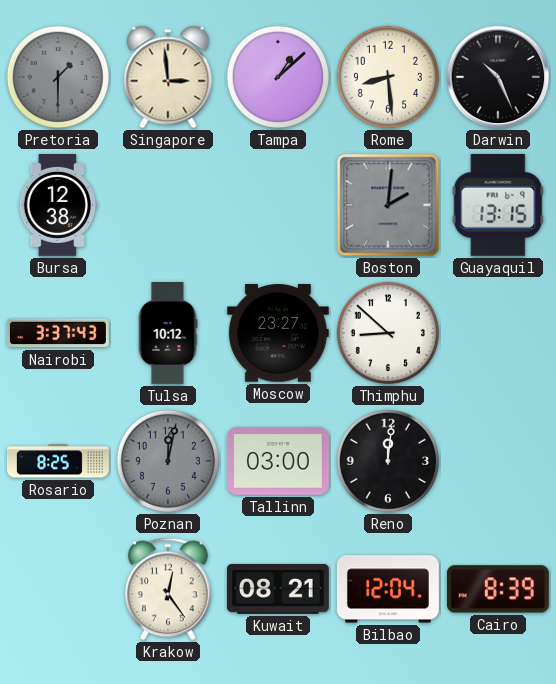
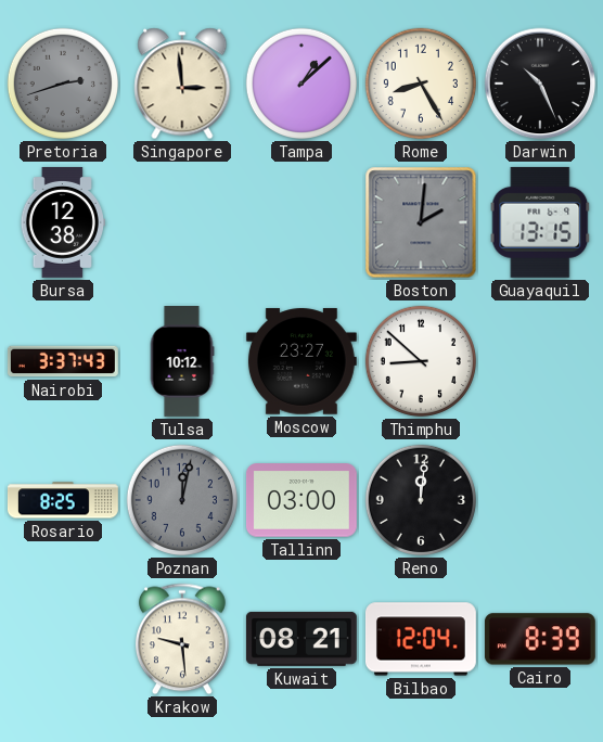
Pretoria: 1:30 -> 2:42 (63, 84)
Rome: 8:29 -> 8:25 (421, 84)
Krakow: 12:24 -> 9:29 (182, 639)
